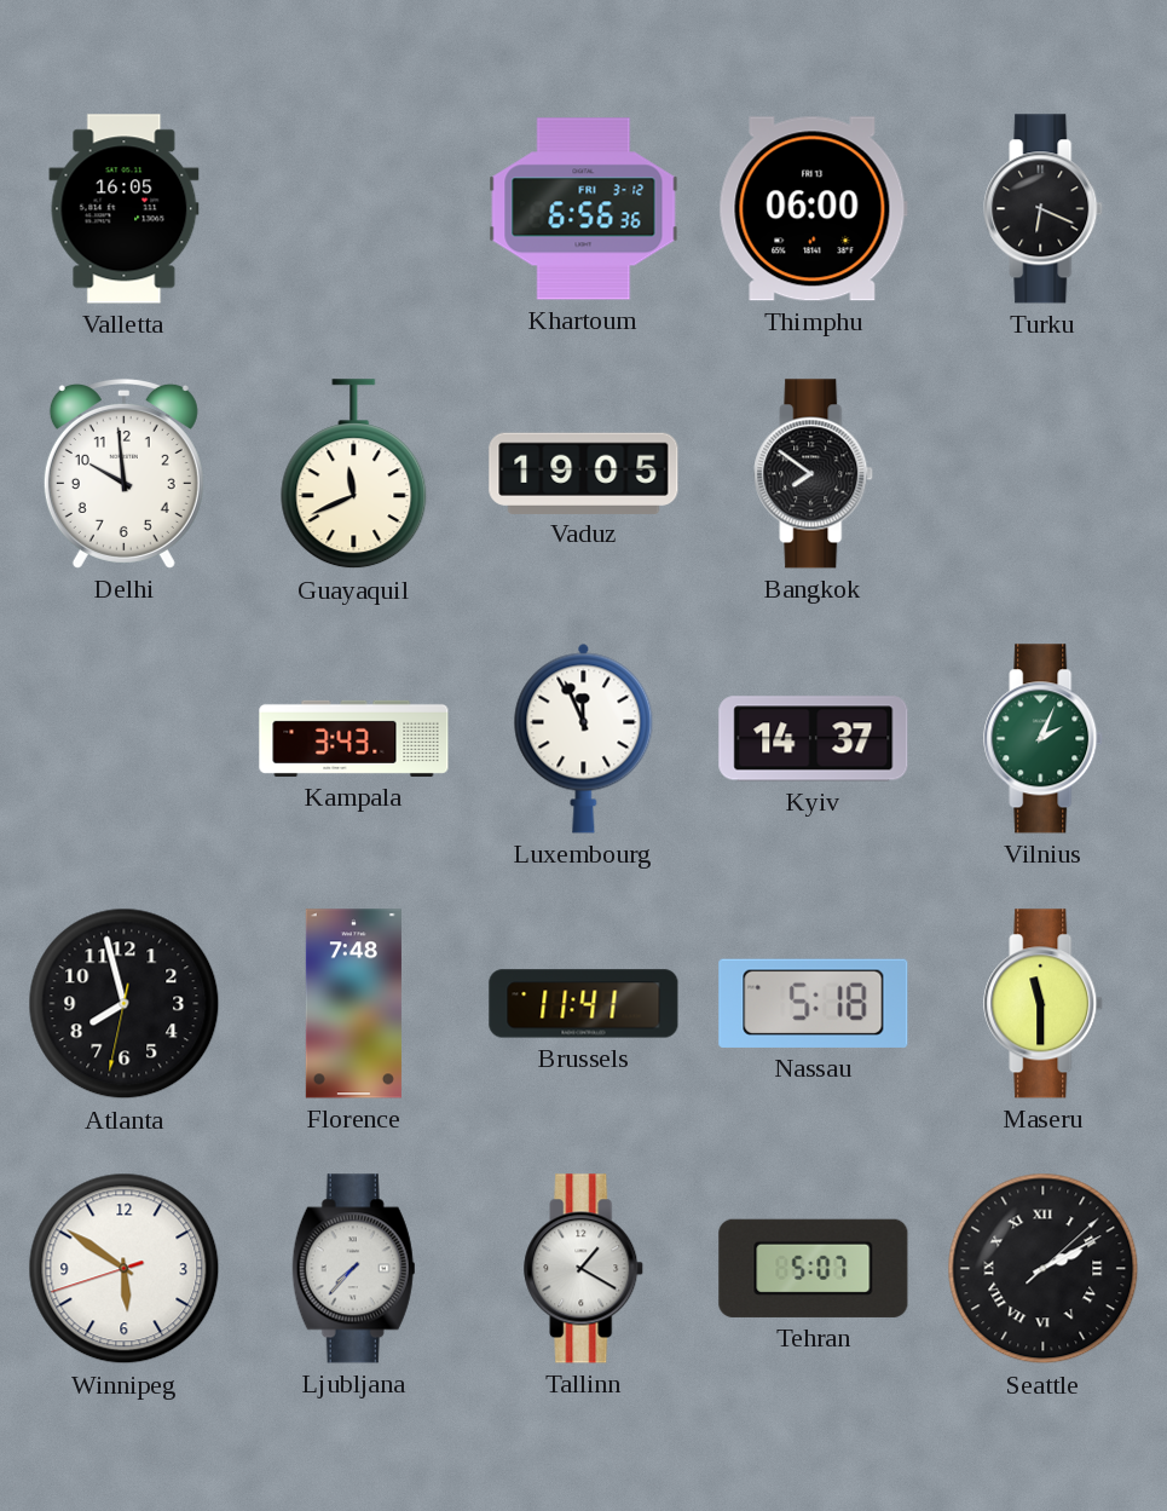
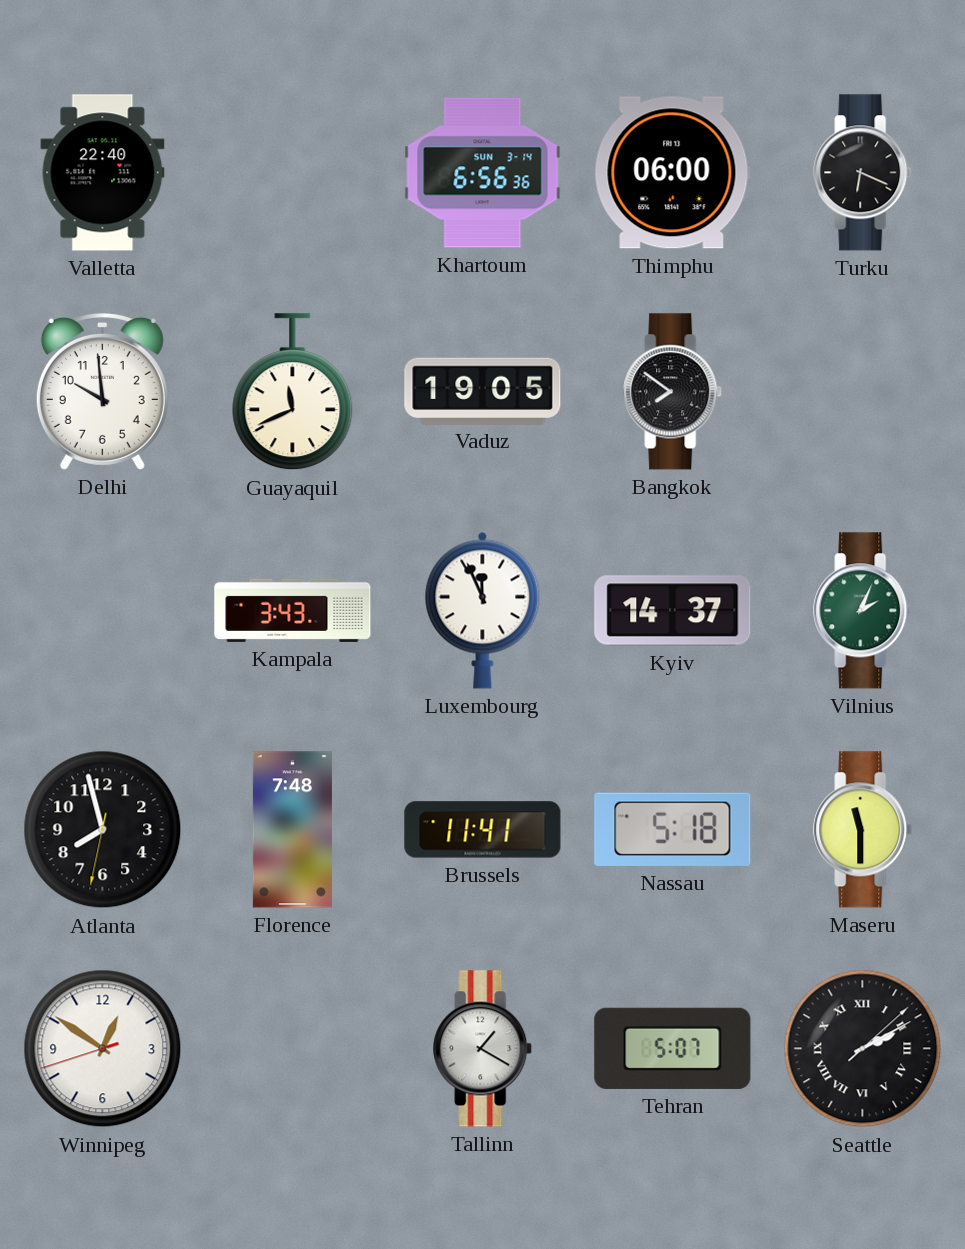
Valletta: 16:05 -> 22:40 (103, 173)
Khartoum date: FRI 3-12 -> SUN 3-14 (483, 173)
Winnipeg: 5:50 -> 12:50 (103, 1049)
Ljubljana: 7:37 -> none (354, 1269)
